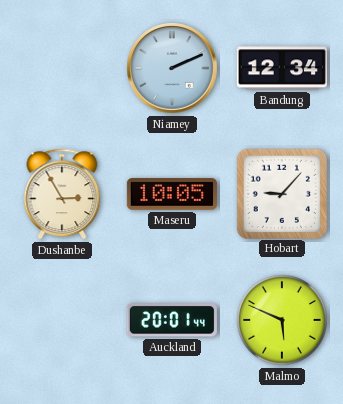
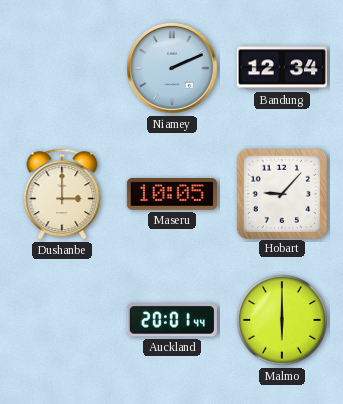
Dushanbe: 2:55 -> 3:00 (62, 194)
Malmo: 5:49 -> 6:00 (282, 320)
